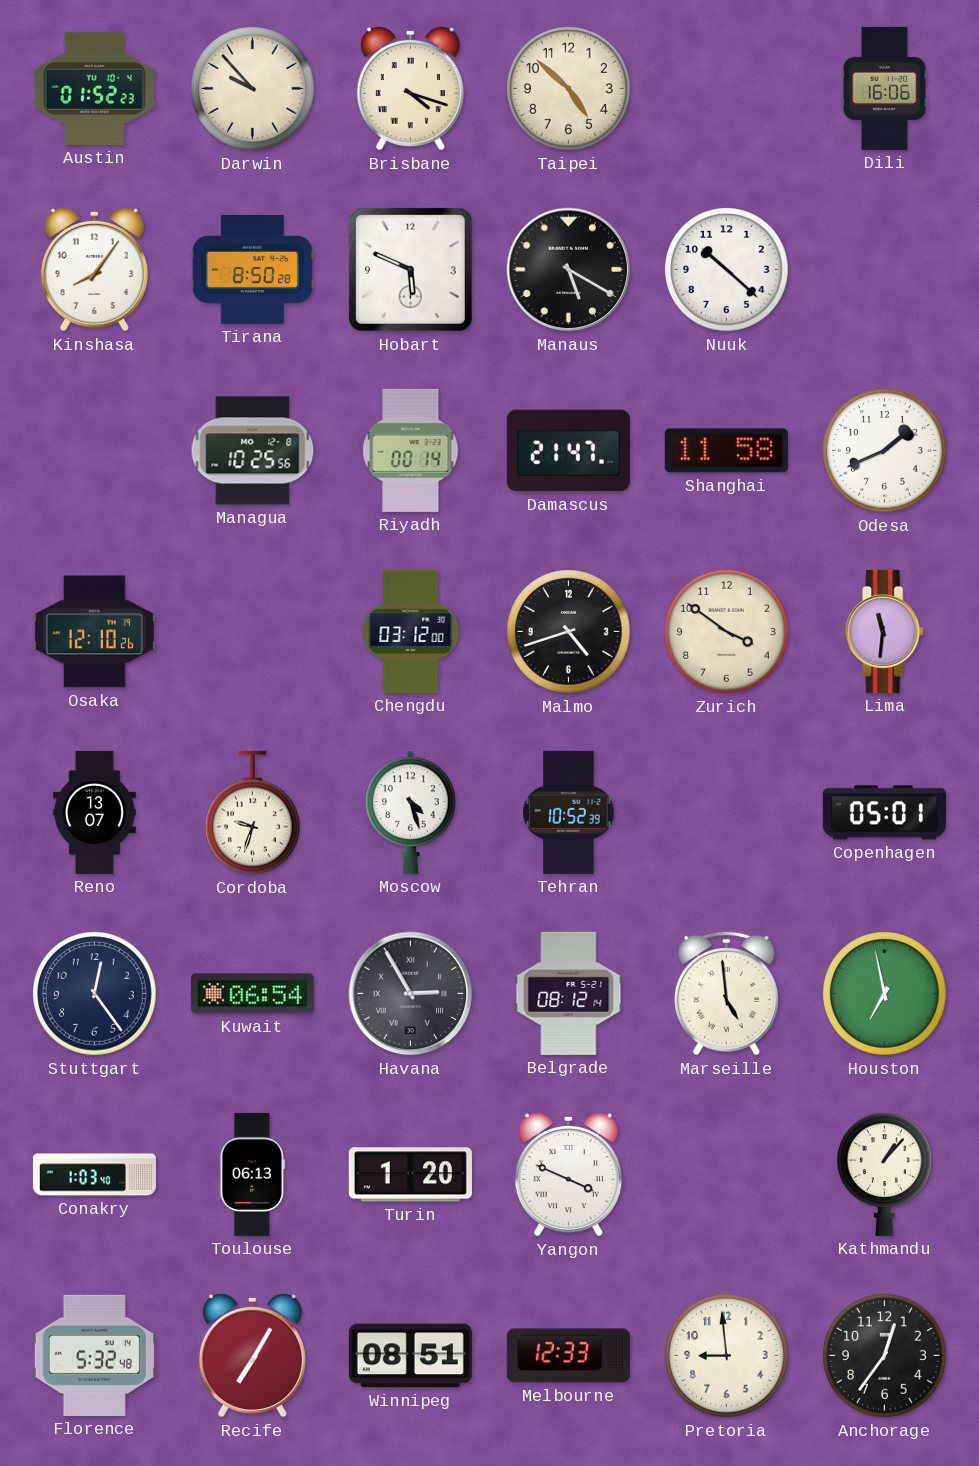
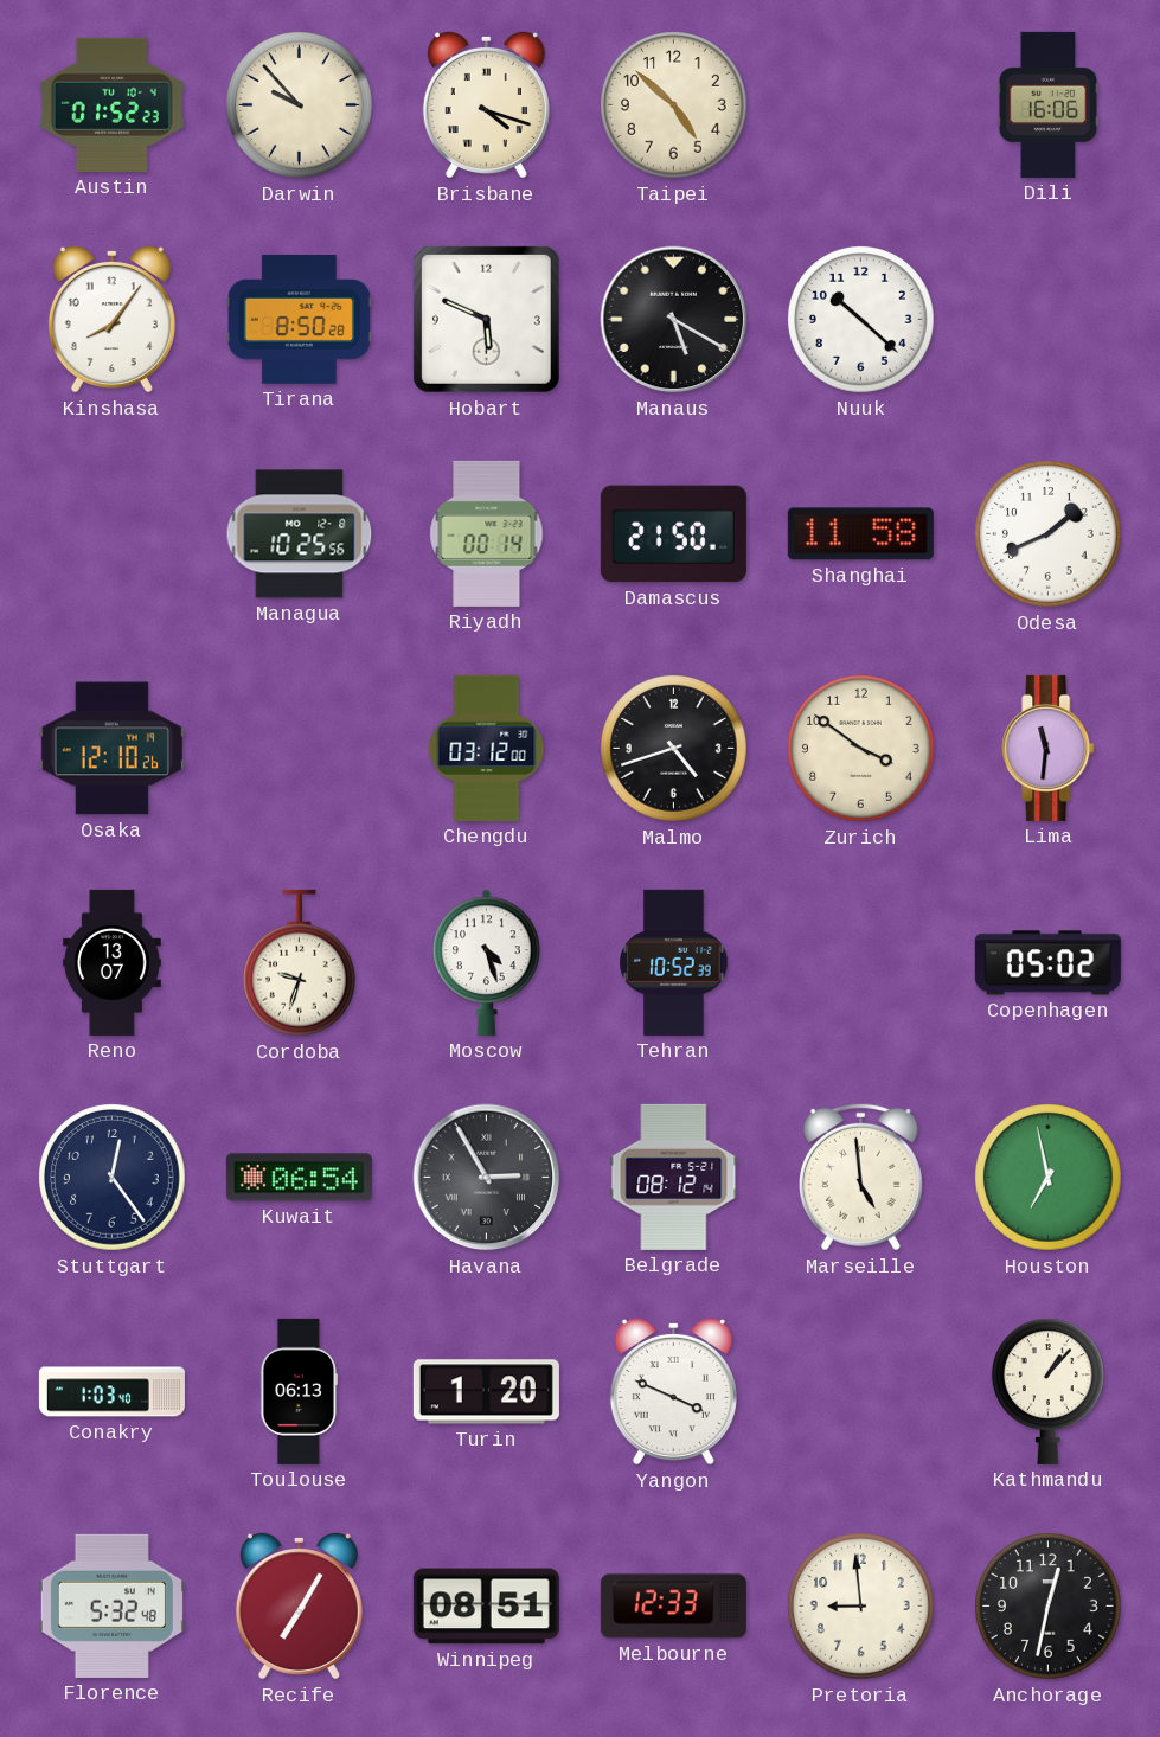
Damascus: 21:47 -> 21:50 (673, 534)
Copenhagen: 05:01 -> 05:02 (1047, 963)
Anchorage: 12:36 -> 12:32 (1049, 1607)
